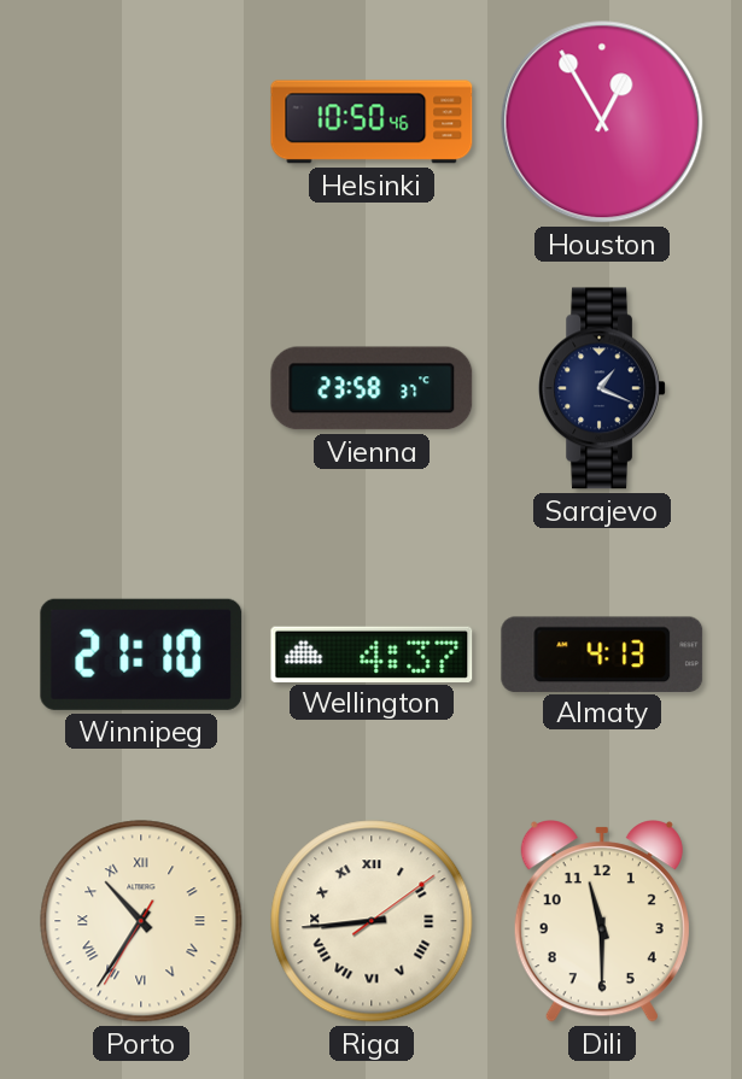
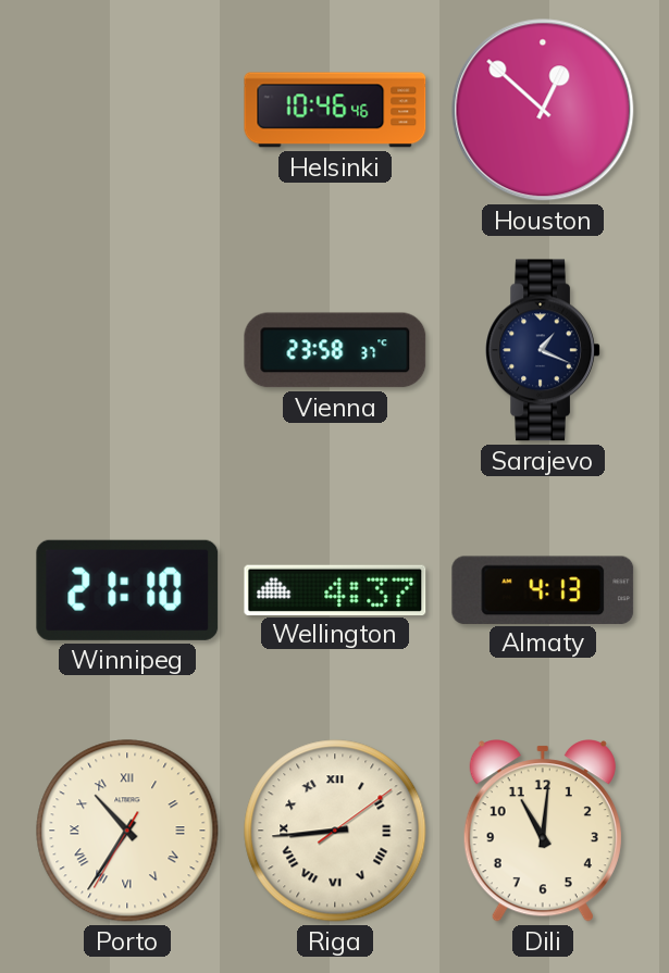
Helsinki: 10:50 -> 10:46 (335, 110)
Houston: 12:55 -> 12:52 (543, 110)
Dili: 11:30 -> 11:01 (543, 831)
